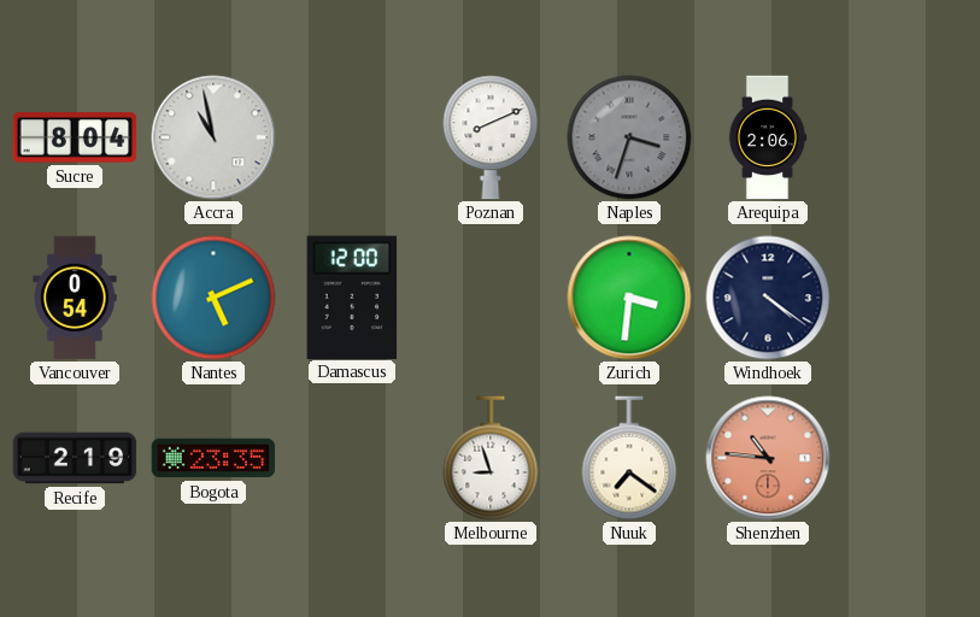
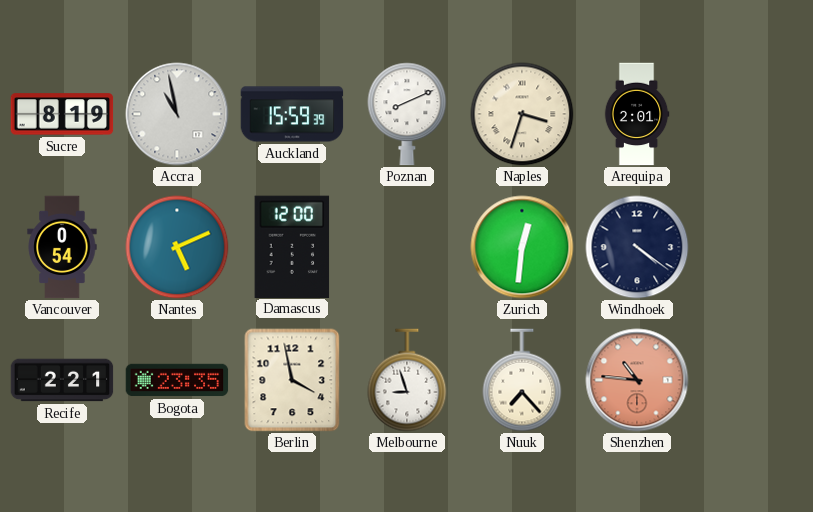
Sucre: 8:04 -> 8:19 (62, 114)
Auckland: none -> 15:59 (292, 114)
Naples dial: grey -> cream (522, 114)
Arequipa: 2:06 -> 2:01 (637, 114)
Zurich: 3:31 -> 12:31 (522, 247)
Recife: 2:19 -> 2:21 (62, 380)
Berlin: none -> 3:58 (292, 380)
Nuuk: 7:21 -> 7:23 (522, 380)
